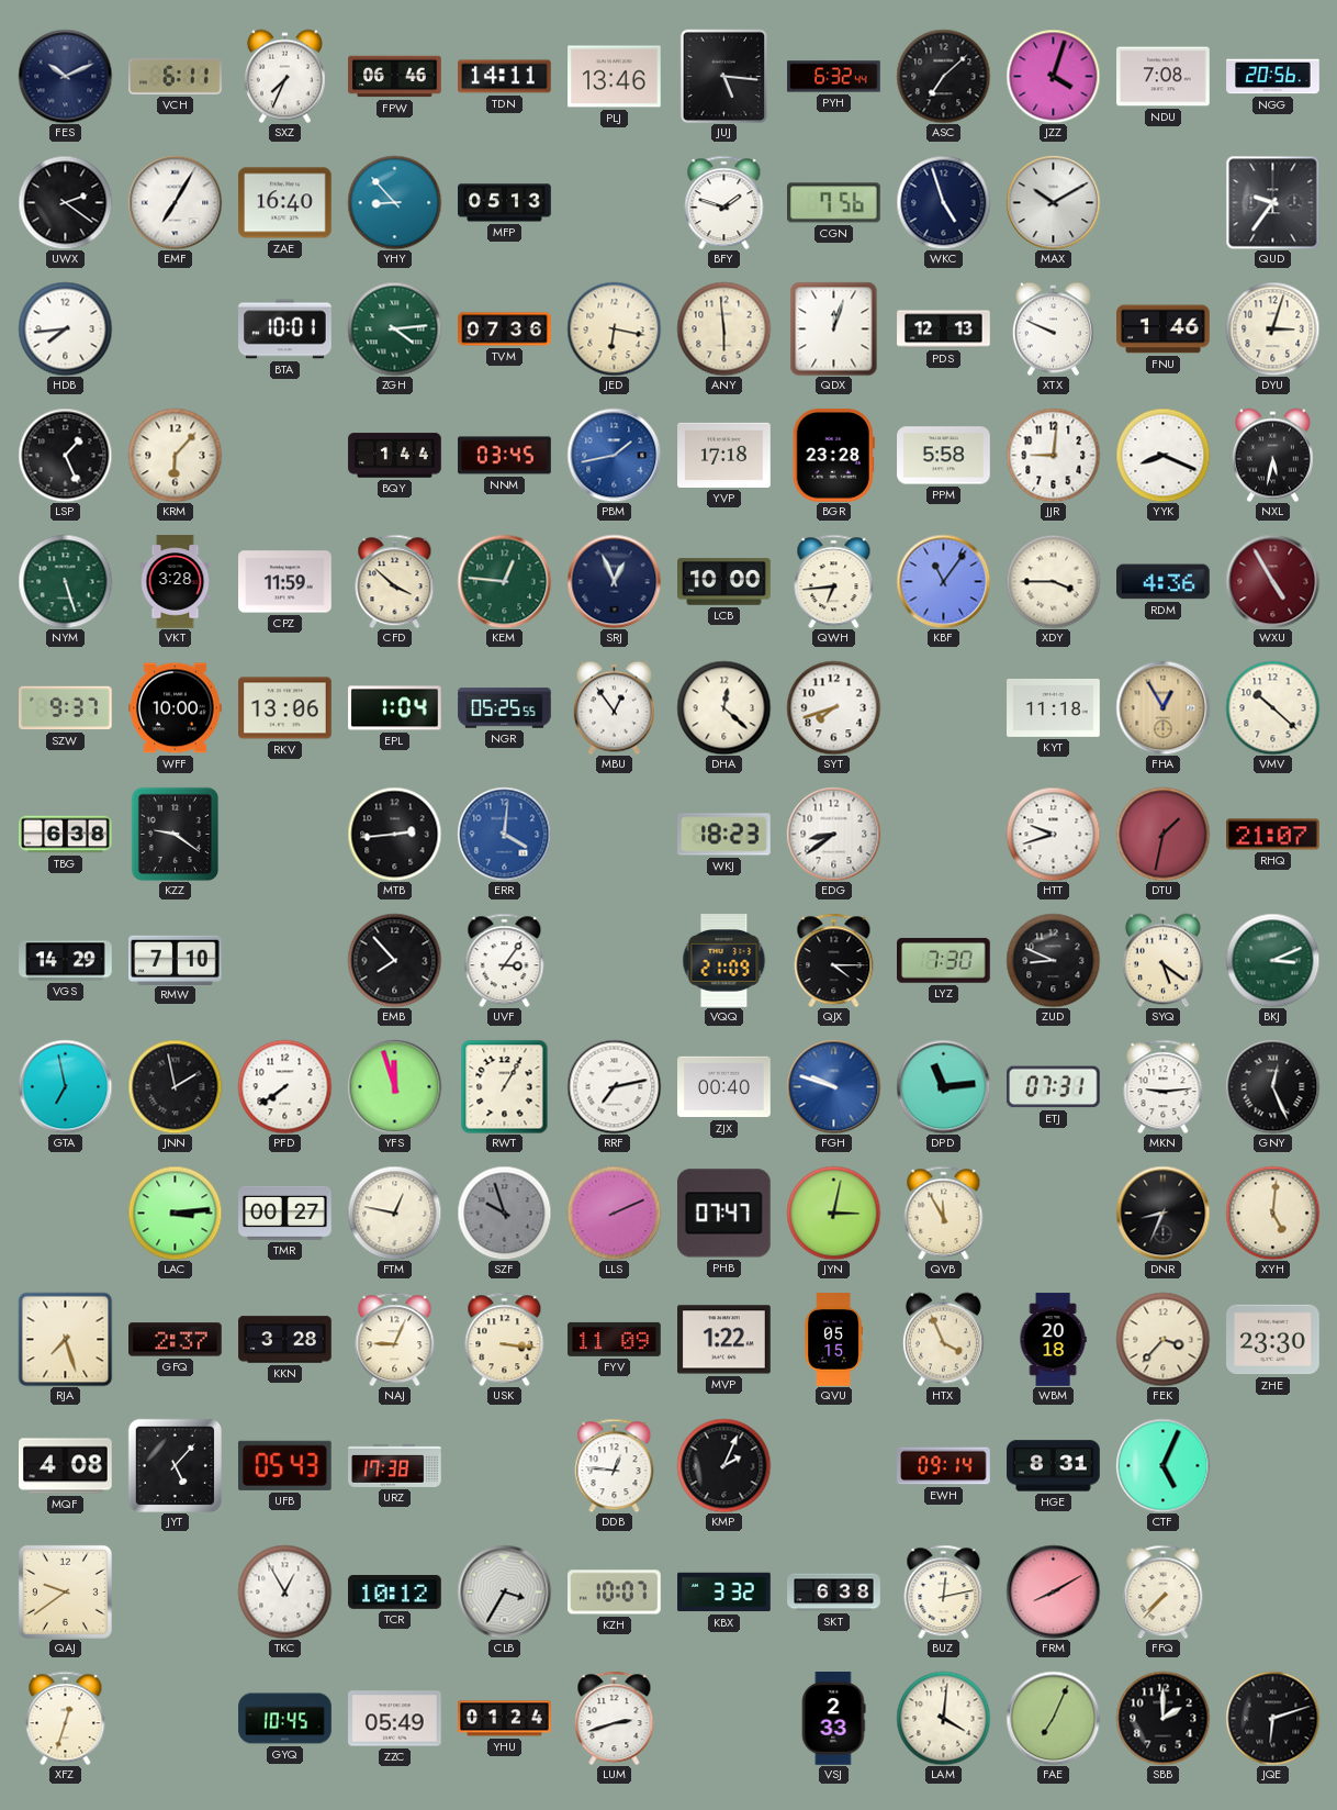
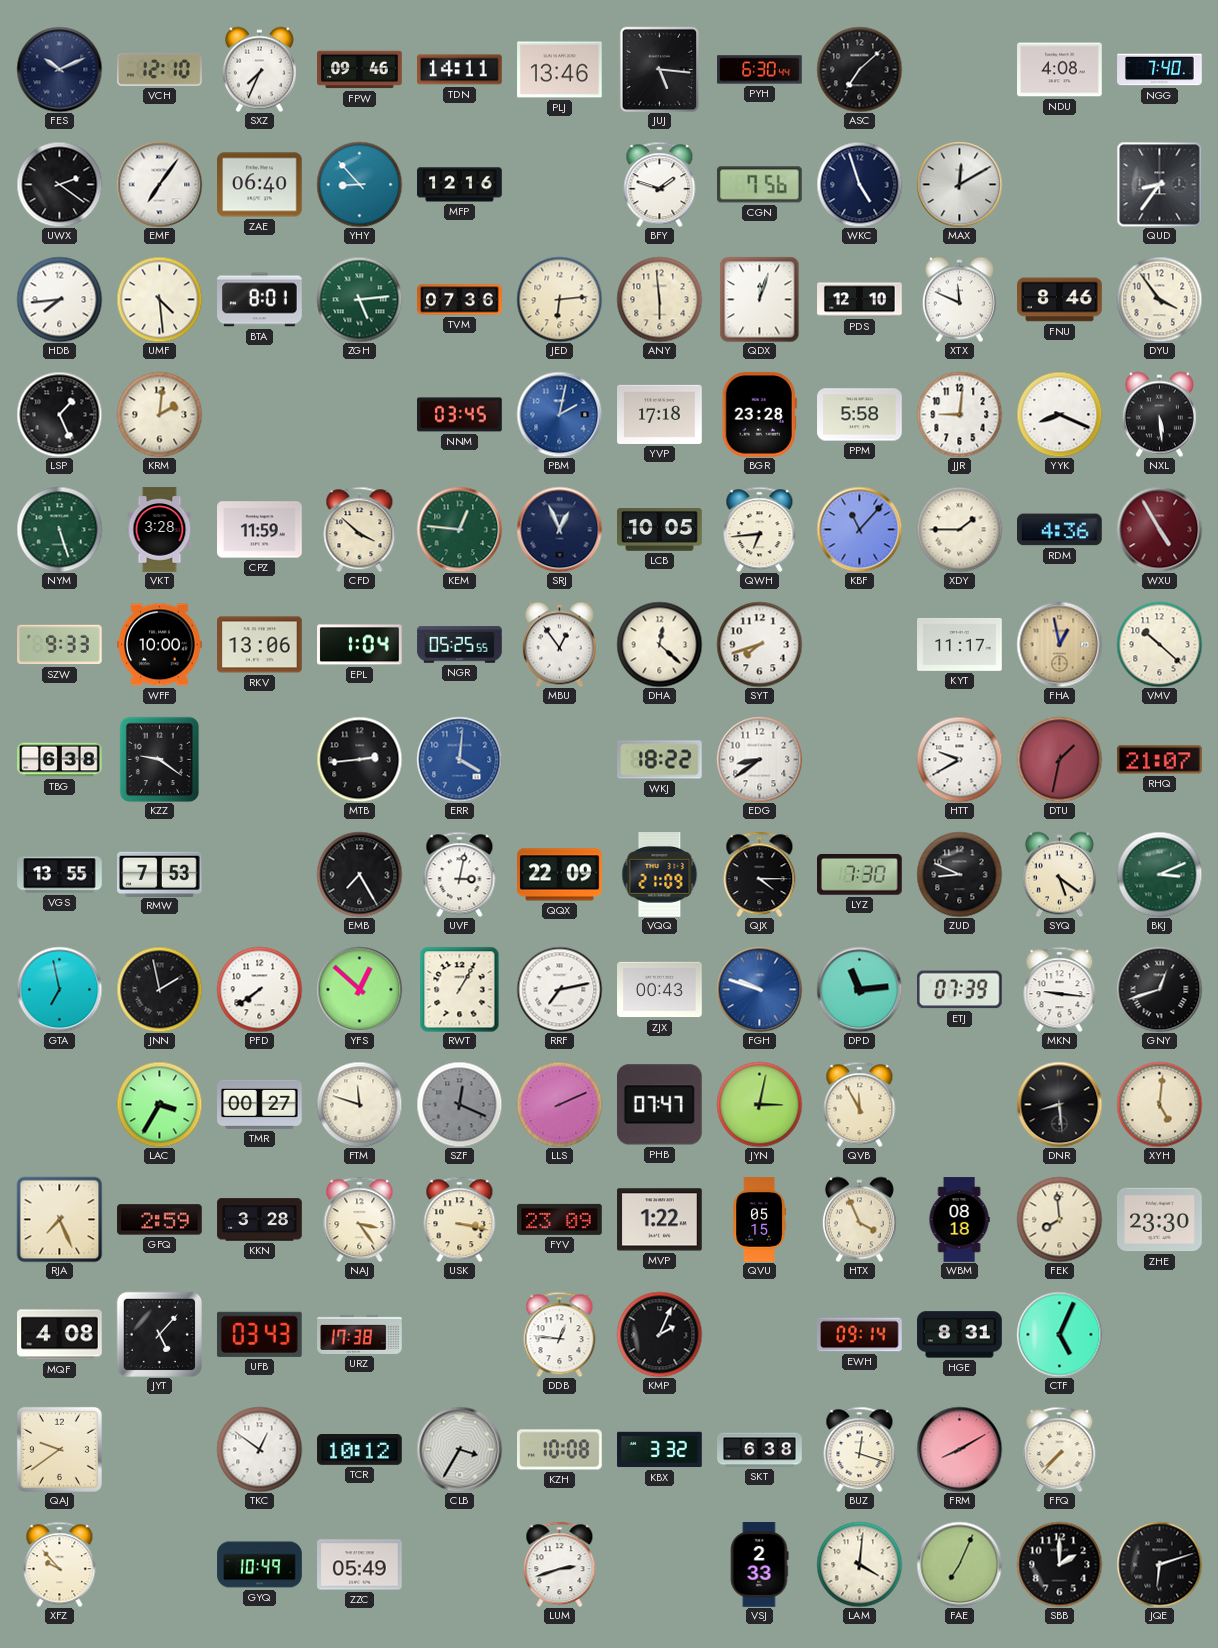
VCH: 6:11 -> 12:10 (160, 69)
FPW: 06:46 -> 09:46 (360, 70)
PYH: 6:32 -> 6:30 (760, 70)
JZZ: 4:03 -> none (1053, 76)
NDU: 7:08 -> 4:08 (1060, 70)
NGG: 20:56 -> 7:40 (1160, 70)
EMF: 7:05 -> 7:06 (159, 184)
ZAE: 16:40 -> 06:40 (260, 185)
MFP: 05:13 -> 12:16 (460, 185)
MAX: 10:10 -> 12:10 (959, 184)
QUD: 9:36 -> 8:36 (1159, 184)
UMF: none -> 4:29 (159, 299)
BTA: 10:01 -> 8:01 (260, 300)
ZGH: 4:14 -> 5:14 (359, 299)
JED: 6:17 -> 6:14 (559, 299)
PDS: 12:13 -> 12:10 (860, 300)
XTX: 9:49 -> 11:49 (959, 299)
FNU: 1:46 -> 8:46 (1060, 300)
DYU: 3:03 -> 3:54 (1159, 299)
KRM: 6:07 -> 2:01 (159, 414)
BQY: 1:44 -> none (395, 456)
PBM: 1:43 -> 2:02 (559, 414)
NXL: 5:32 -> 5:29 (1159, 414)
LCB: 10:00 -> 10:05 (660, 530)
KBF: 11:06 -> 11:07 (859, 529)
XDY: 3:45 -> 1:45 (959, 529)
SZW: 9:37 -> 9:33 (60, 645)
KYT: 11:18 -> 11:17 (960, 644)
FHA: 12:55 -> 12:58 (1059, 644)
WKJ: 18:23 -> 18:22 (660, 760)
HTT: 9:42 -> 9:40 (959, 759)
VGS: 14:29 -> 13:55 (60, 875)
RMW: 7:10 -> 7:53 (160, 874)
EMB: 7:53 -> 7:25 (359, 874)
UVF: 3:06 -> 3:02 (460, 874)
QQX: none -> 22:09 (560, 875)
YFS: 11:57 -> 12:52 (359, 989)
ZJX: 00:40 -> 00:43 (660, 990)
ETJ: 07:31 -> 07:39 (960, 990)
MKN: 9:14 -> 9:16 (1060, 989)
GNY: 12:26 -> 12:42 (1159, 989)
LAC: 3:14 -> 3:35 (159, 1104)
FTM: 12:47 -> 11:48 (359, 1104)
SZF: 9:57 -> 12:19 (459, 1104)
DNR: 8:34 -> 8:29 (1059, 1104)
RJA: 7:27 -> 7:26 (59, 1219)
GFQ: 2:37 -> 2:59 (160, 1220)
NAJ: 9:04 -> 3:24 (360, 1219)
USK: 3:16 -> 3:17 (460, 1219)
FYV: 11:09 -> 23:09 (560, 1219)
WBM: 20:18 -> 08:18 (959, 1220)
FEK: 3:37 -> 7:59 (1059, 1219)
UFB: 05:43 -> 03:43 (259, 1334)
TKC: 12:55 -> 12:51 (259, 1449)
KZH: 10:07 -> 10:08 (560, 1450)
BUZ: 12:13 -> 12:18 (860, 1449)
XFZ: 12:33 -> 9:53 (60, 1564)
GYQ: 10:45 -> 10:49 (260, 1565)
YHU: 01:24 -> none (505, 1719)
